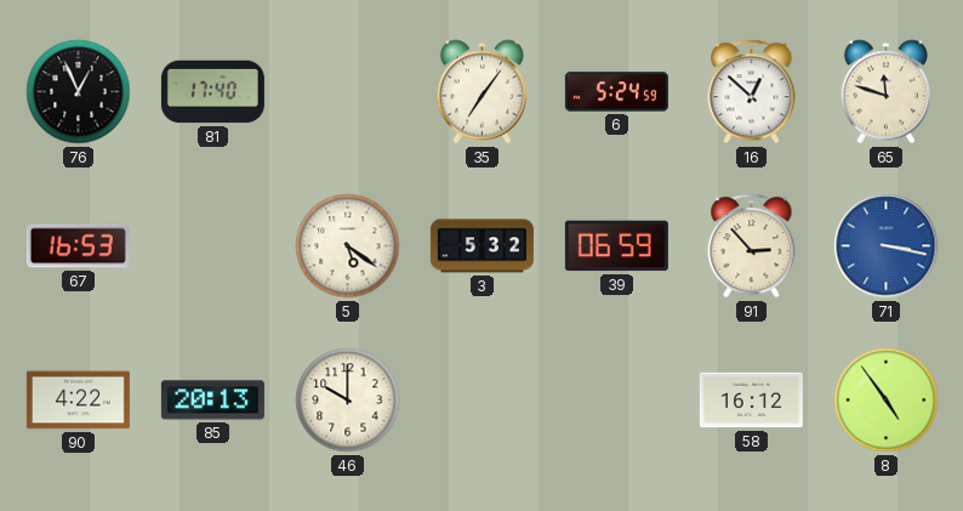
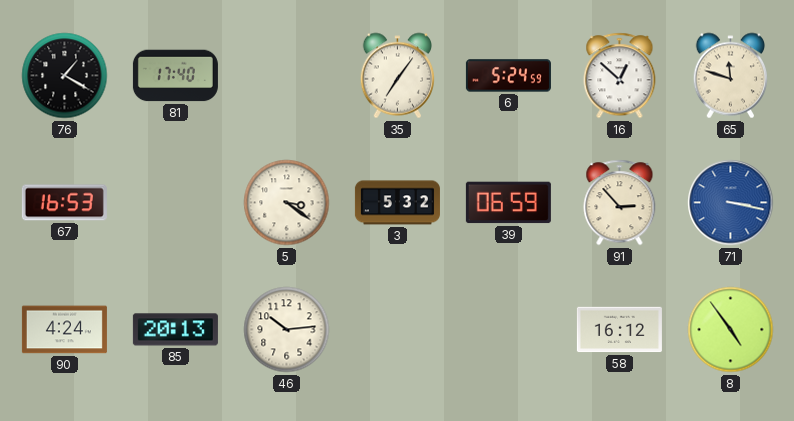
76: 12:56 -> 1:20 (65, 76)
5: 5:21 -> 3:21 (287, 203)
90: 4:22 -> 4:24 (64, 330)
46: 10:00 -> 10:14 (287, 330)
